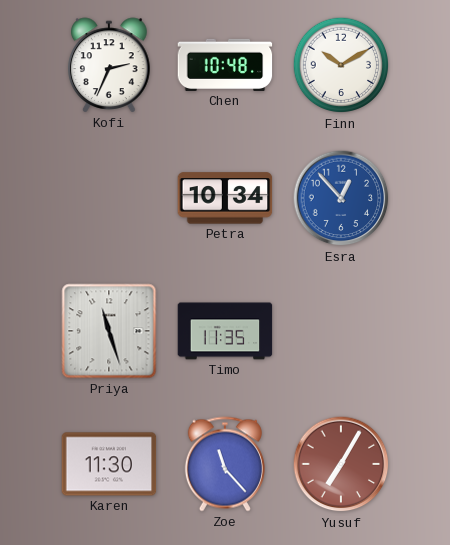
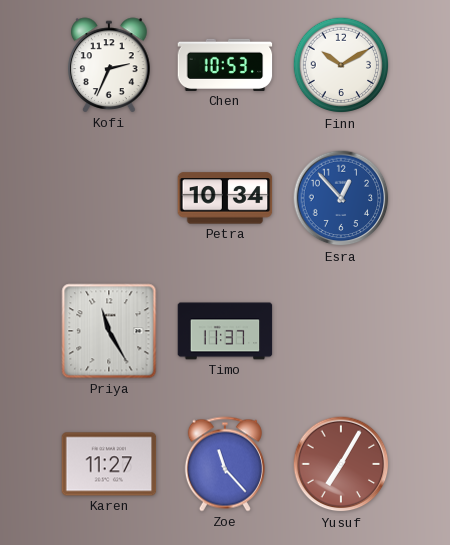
Chen: 10:48 -> 10:53 (225, 65)
Priya: 11:27 -> 11:25 (109, 331)
Timo: 11:35 -> 11:37 (225, 331)
Karen: 11:30 -> 11:27 (109, 464)
